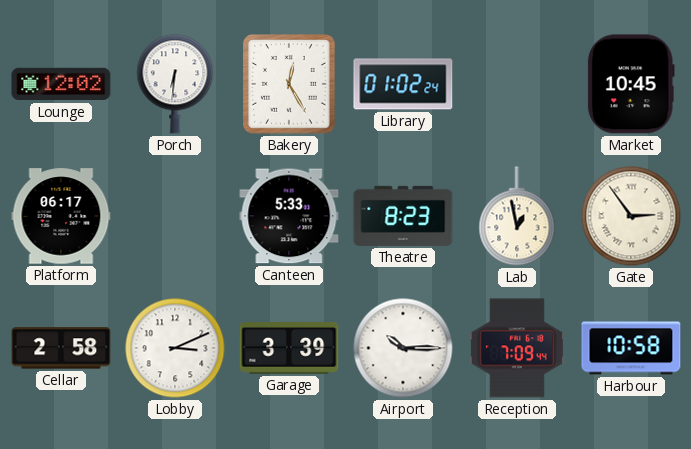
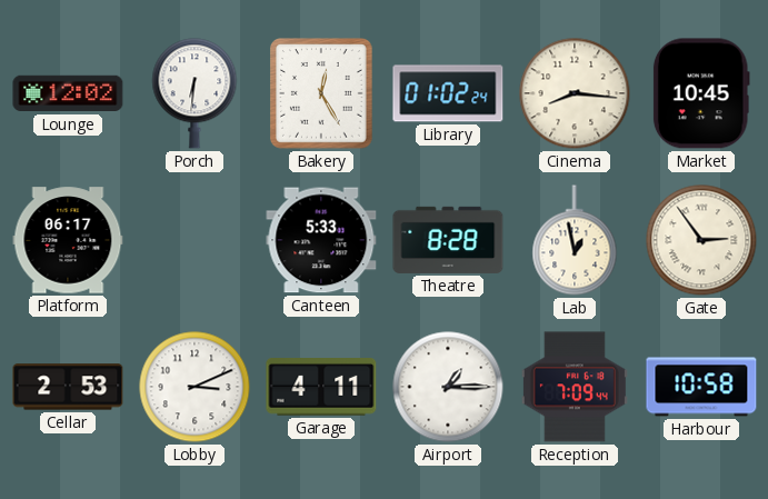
Cinema: none -> 8:16 (575, 93)
Theatre: 8:23 -> 8:28 (448, 240)
Cellar: 2:58 -> 2:53 (68, 387)
Garage: 3:39 -> 4:11 (321, 388)
Airport: 10:15 -> 1:15 (448, 387)
